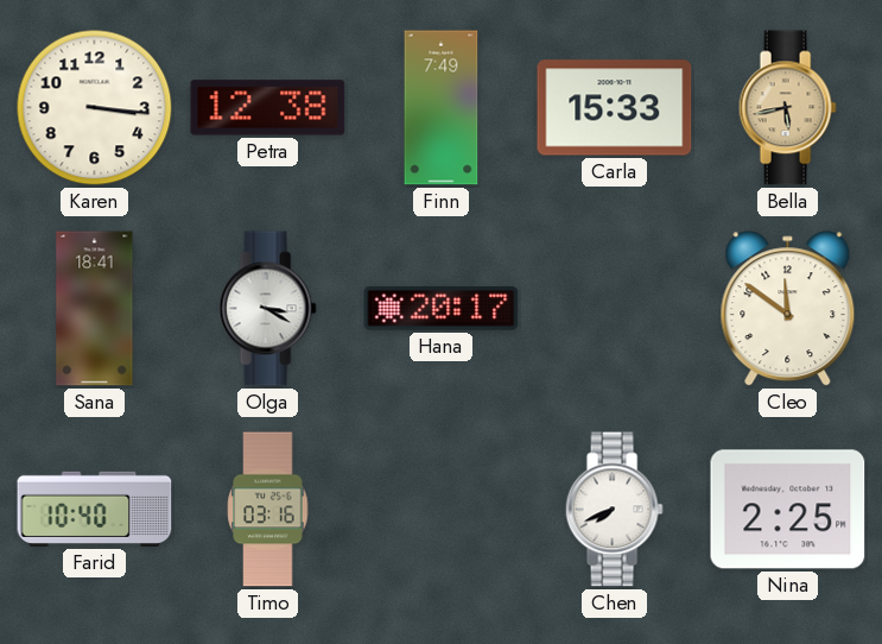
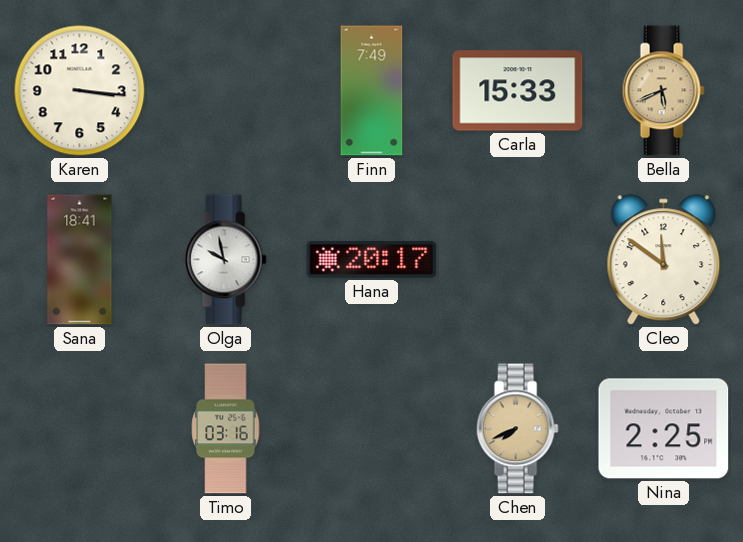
Petra: 12:38 -> none (268, 108)
Bella: 5:43 -> 5:41 (663, 91)
Olga: 3:20 -> 9:58 (225, 260)
Farid: 10:40 -> none (95, 509)
Chen dial: white -> champagne (517, 429)
